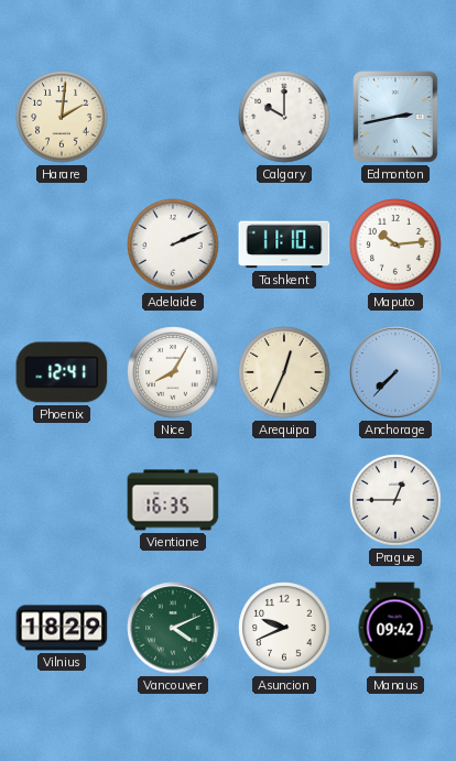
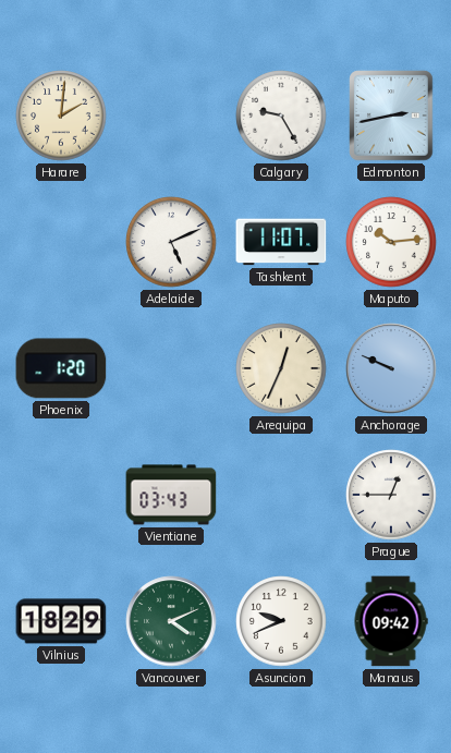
Calgary: 10:00 -> 9:25 (281, 116)
Adelaide: 2:11 -> 5:11 (171, 242)
Tashkent: 11:10 -> 11:07 (281, 242)
Phoenix: 12:41 -> 1:20 (61, 368)
Nice: 8:05 -> none (173, 372)
Anchorage: 7:37 -> 9:49 (391, 368)
Vientiane: 16:35 -> 03:43 (171, 495)
